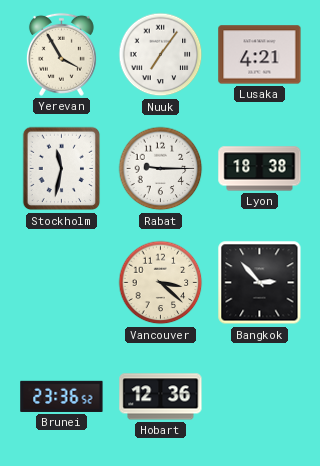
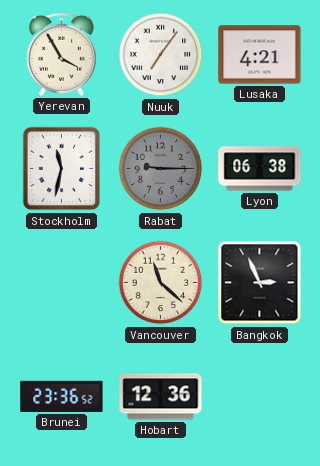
Rabat dial: white -> grey (161, 169)
Lyon: 18:38 -> 06:38 (260, 169)
Vancouver: 3:22 -> 11:22 (161, 283)
Bangkok: 2:53 -> 2:56 (260, 283)
